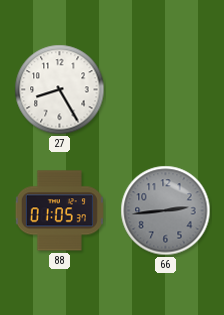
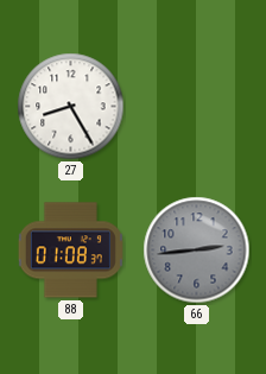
88: 01:05 -> 01:08 (70, 251)
